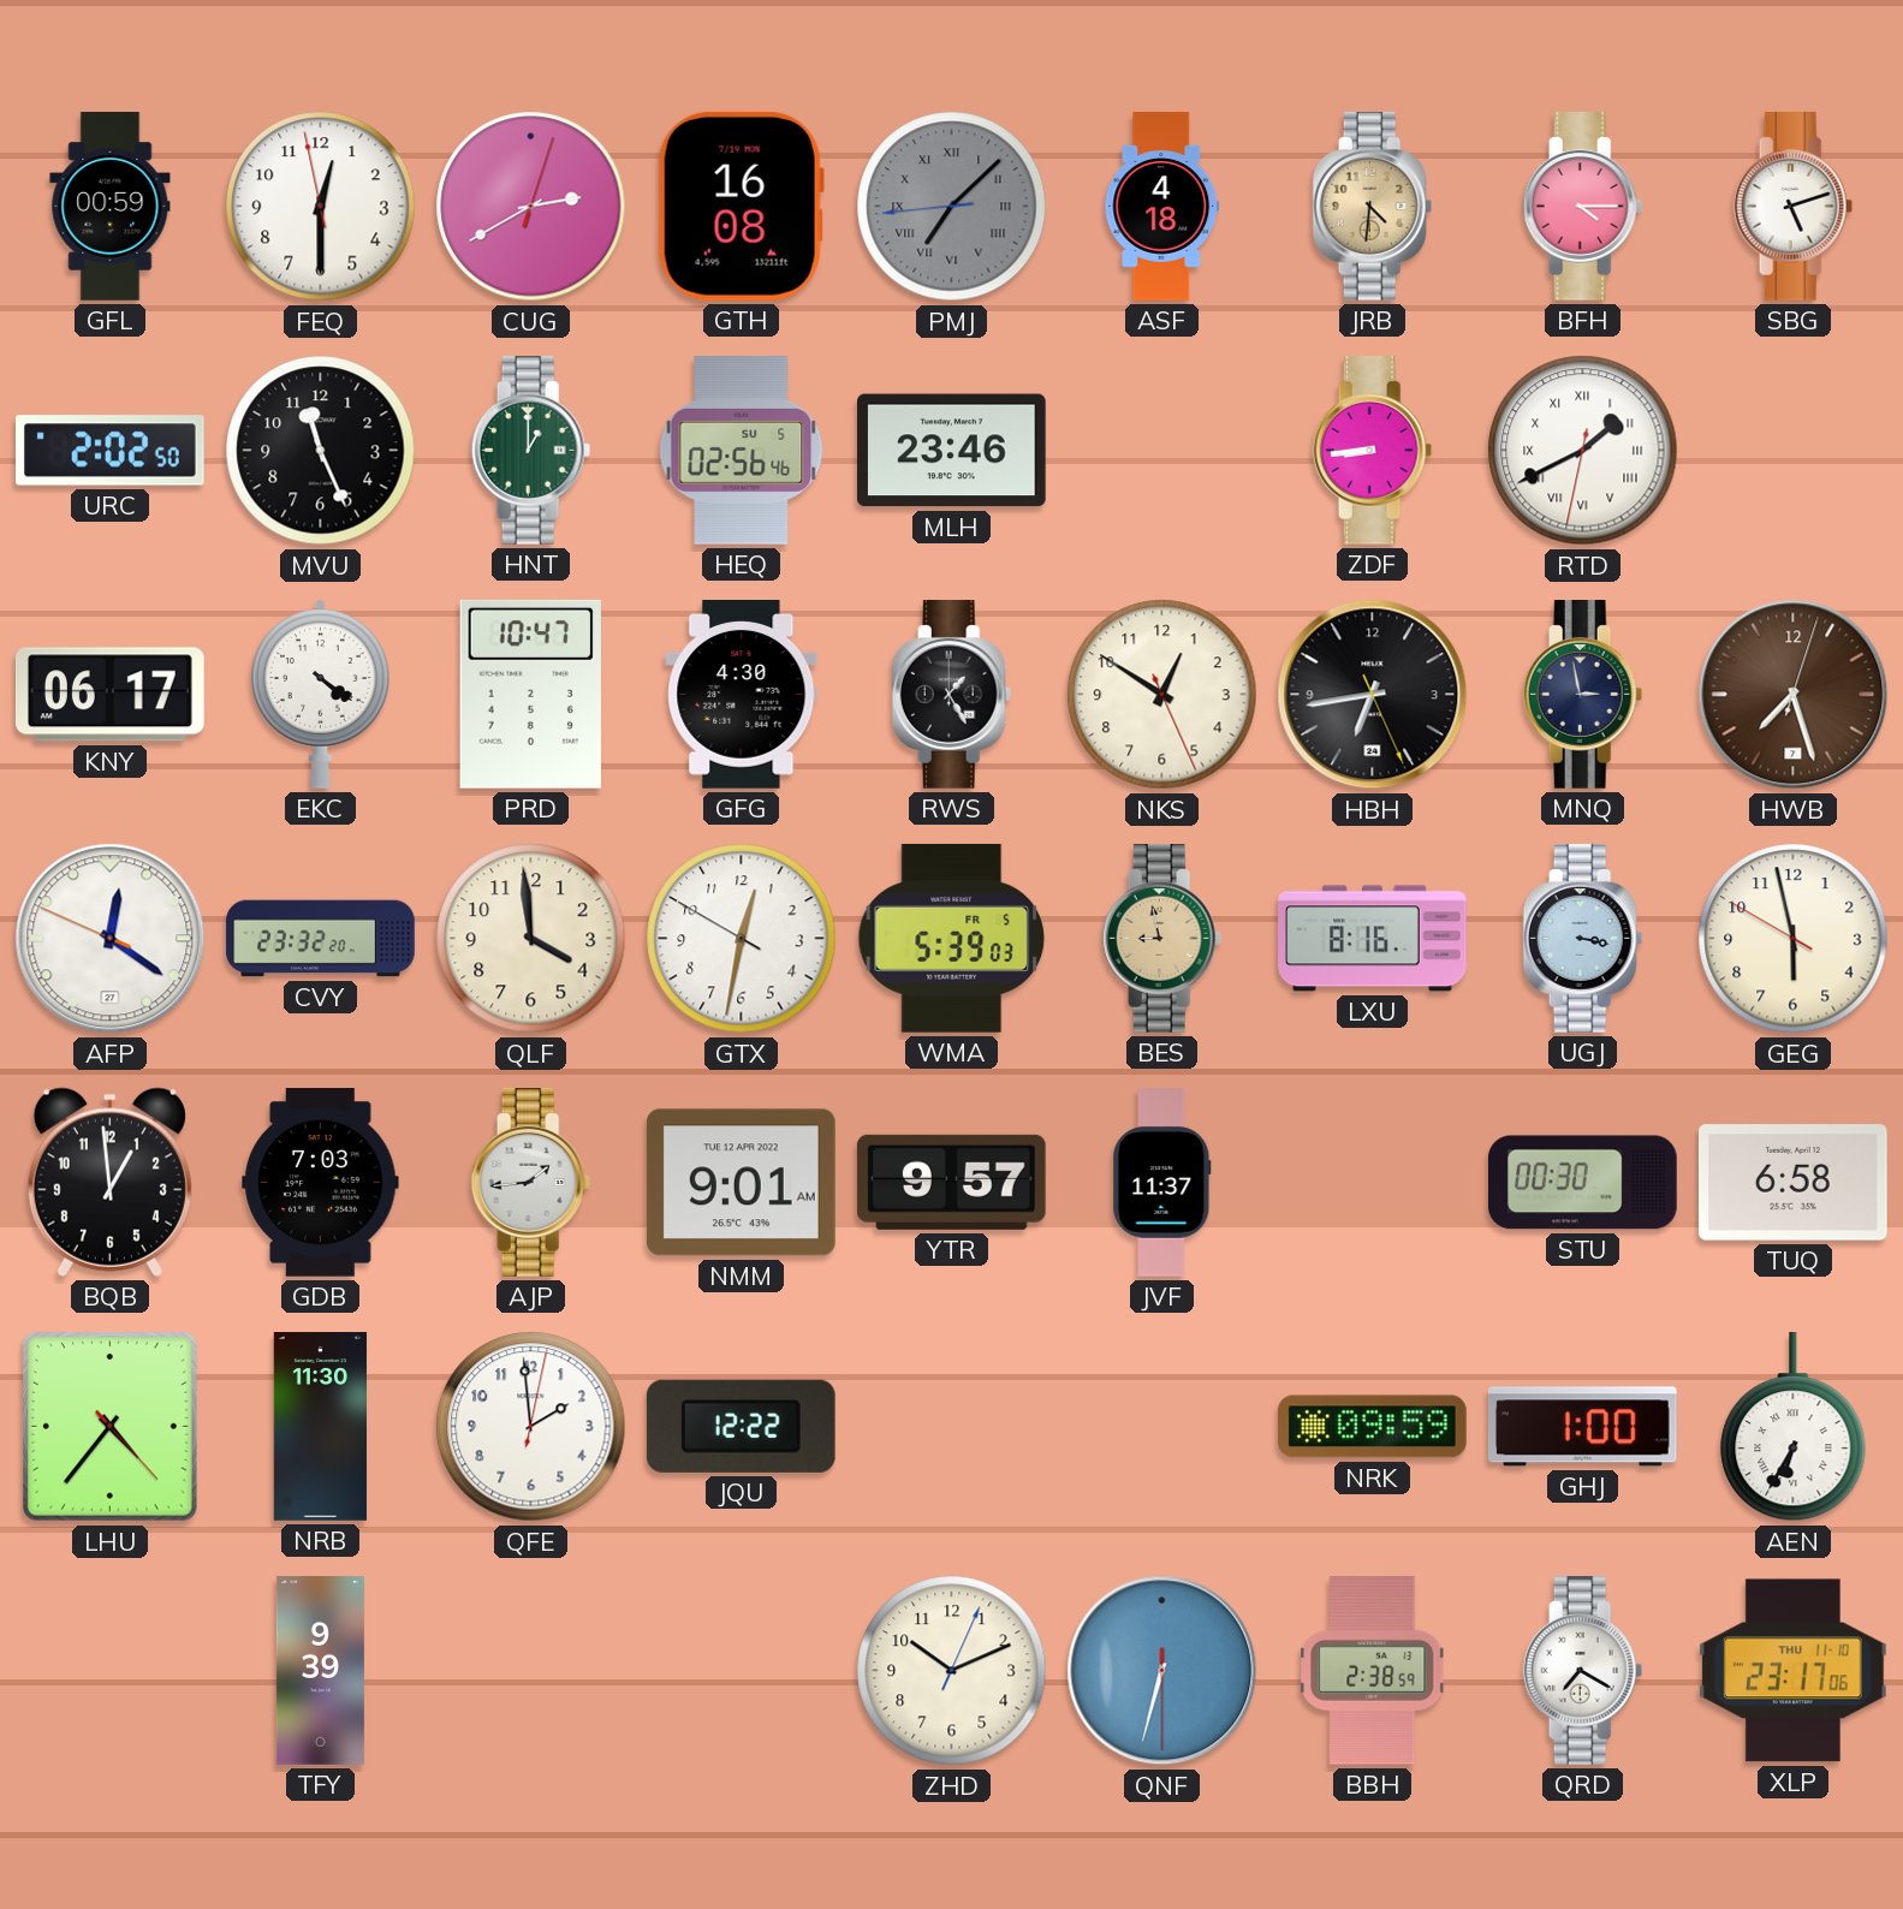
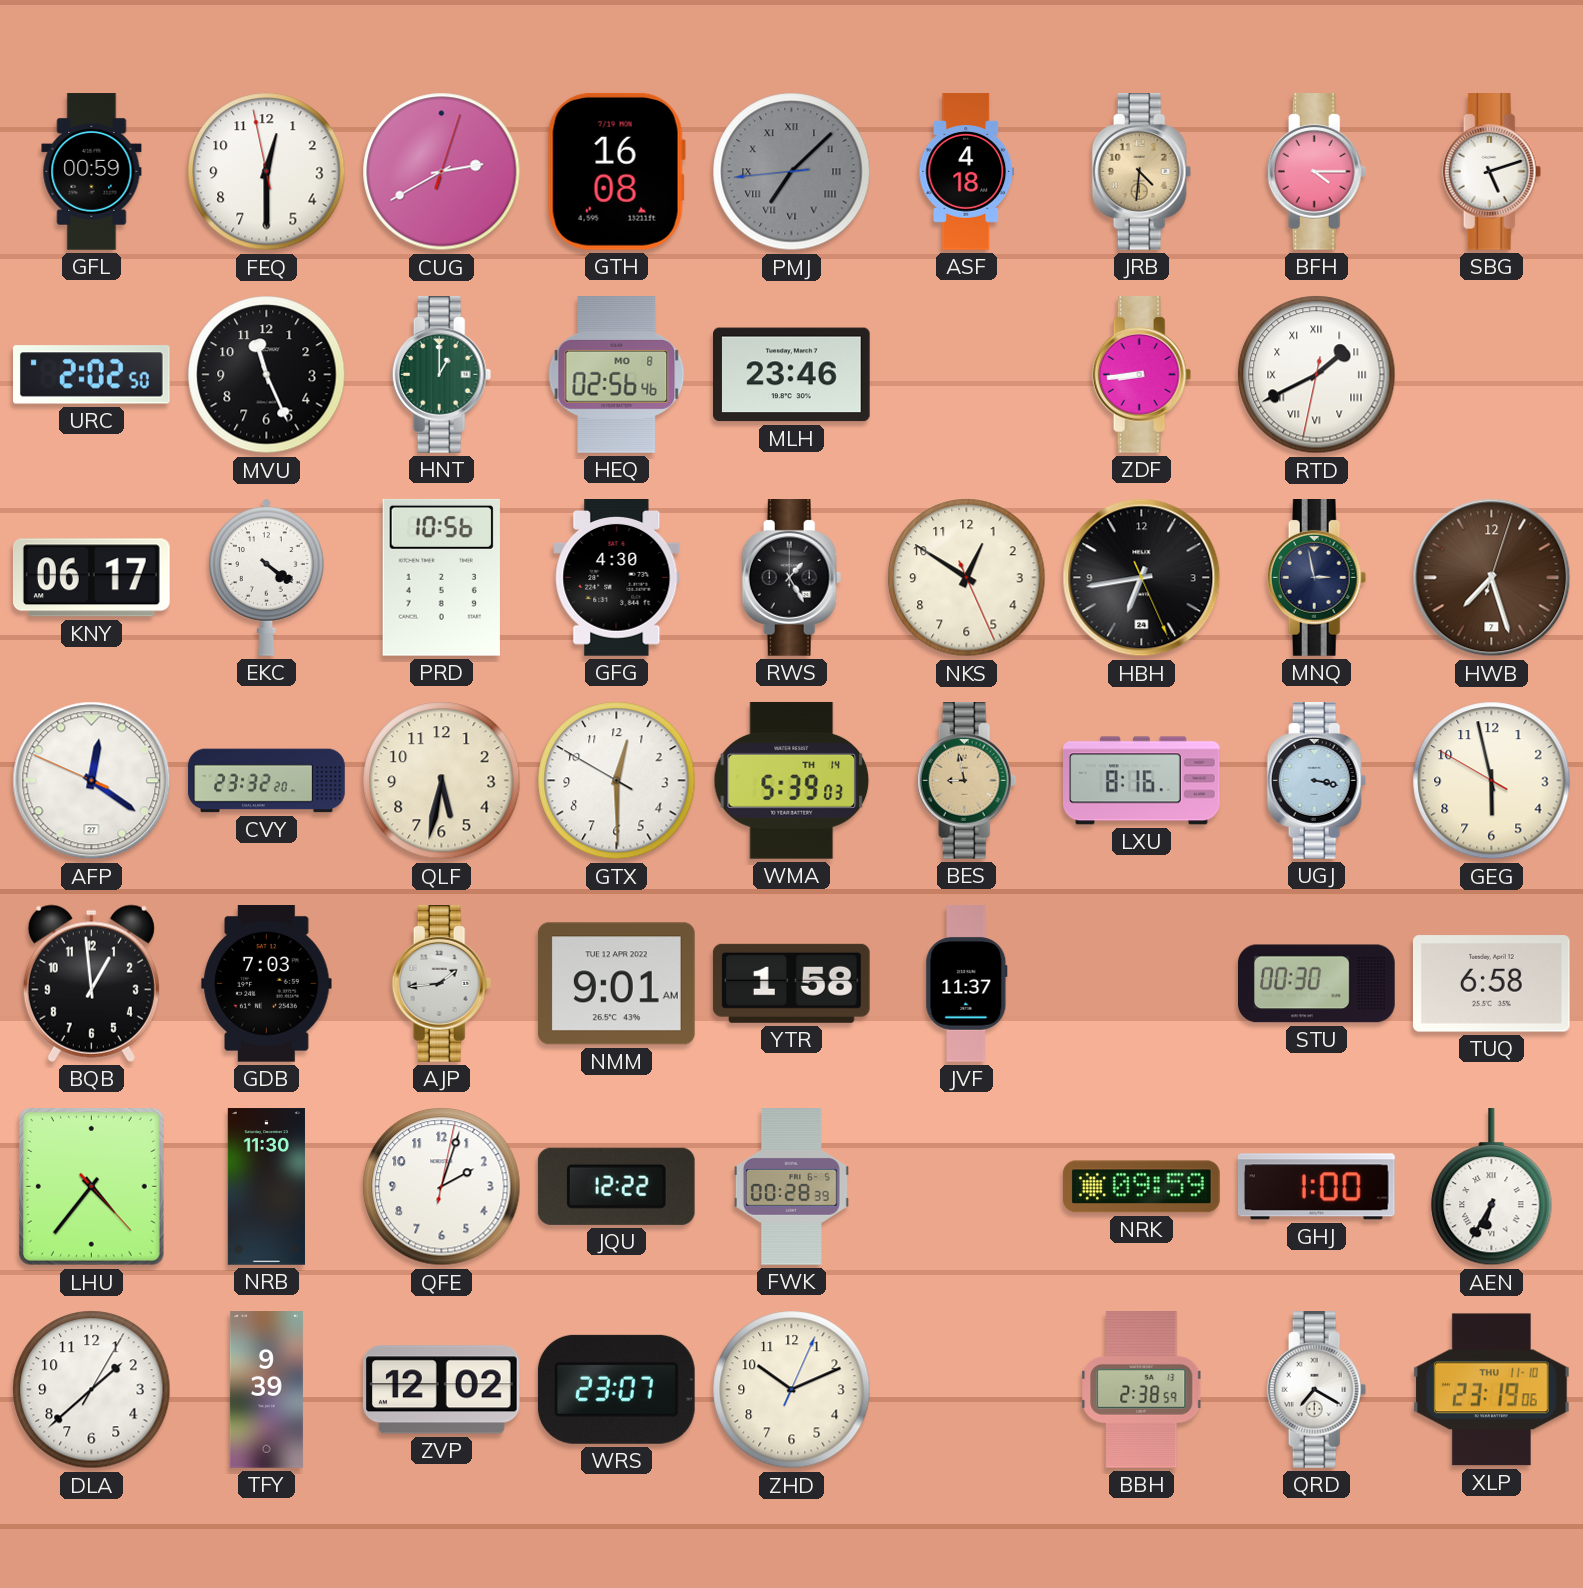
HEQ date: SU 5 -> MO 8 (617, 375)
PRD: 10:47 -> 10:56 (441, 577)
QLF: 3:59 -> 5:32 (442, 781)
GTX: 12:31 -> 12:29 (617, 781)
WMA date: FR 5 -> TH 14 (792, 781)
YTR: 9:57 -> 1:58 (791, 983)
QFE: 1:59 -> 2:03 (442, 1187)
FWK: none -> 00:28 (791, 1187)
DLA: none -> 1:38 (92, 1390)
ZVP: none -> 12:02 (441, 1390)
WRS: none -> 23:07 (616, 1389)
QNF: 6:32 -> none (1162, 1671)
XLP: 23:17 -> 23:19 (1491, 1390)
